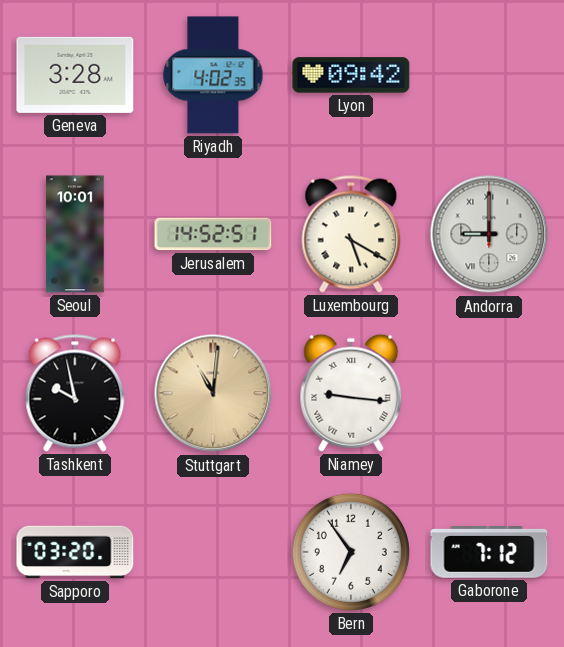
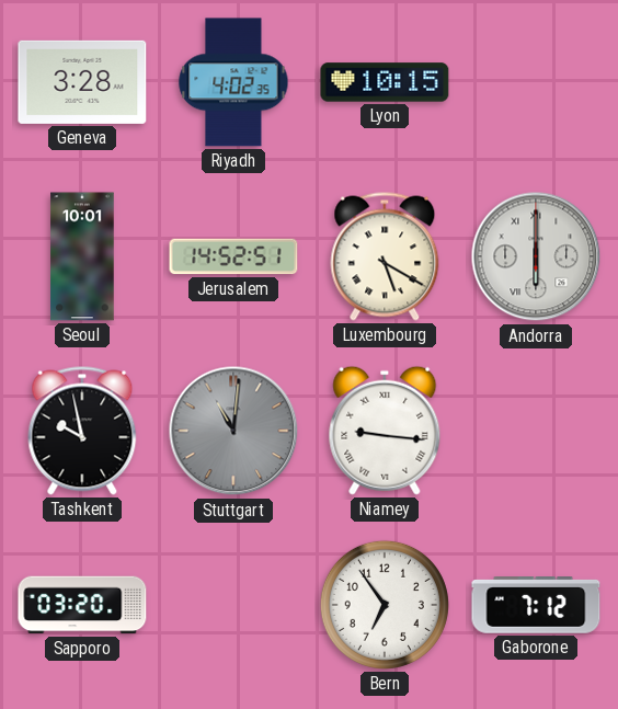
Lyon: 09:42 -> 10:15 (385, 82)
Andorra: 9:00 -> 6:00 (536, 256)
Stuttgart dial: champagne -> grey (233, 431)
